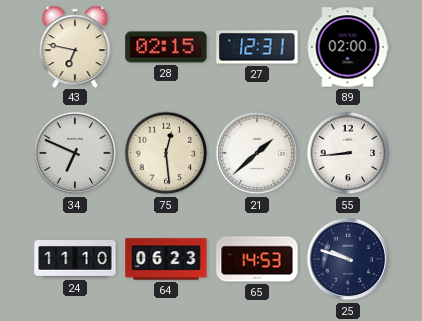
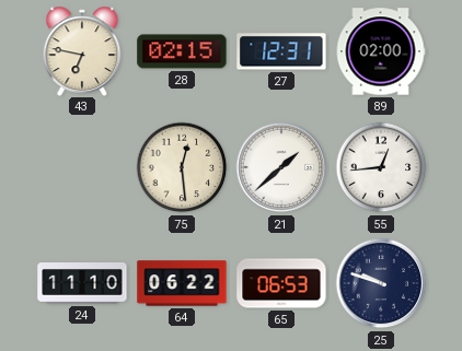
34: 6:49 -> none (75, 153)
55: 8:44 -> 12:44 (381, 167)
64: 06:23 -> 06:22 (182, 283)
65: 14:53 -> 06:53 (281, 283)
